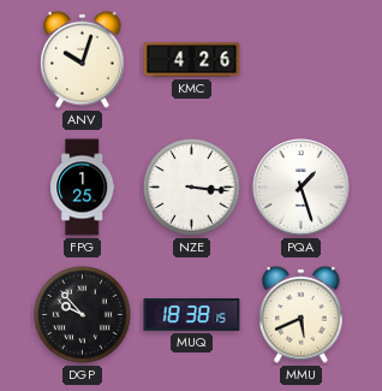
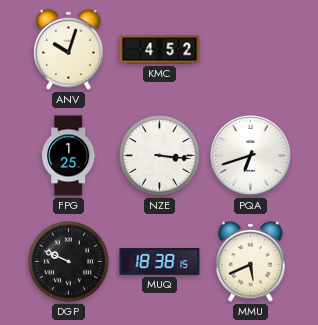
KMC: 4:26 -> 4:52 (160, 50)
PQA: 1:27 -> 6:42 (251, 156)
DGP: 9:53 -> 9:49 (68, 261)
